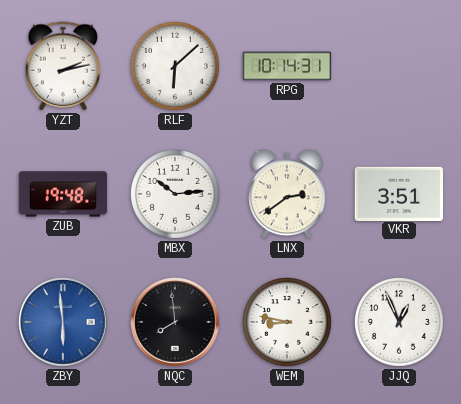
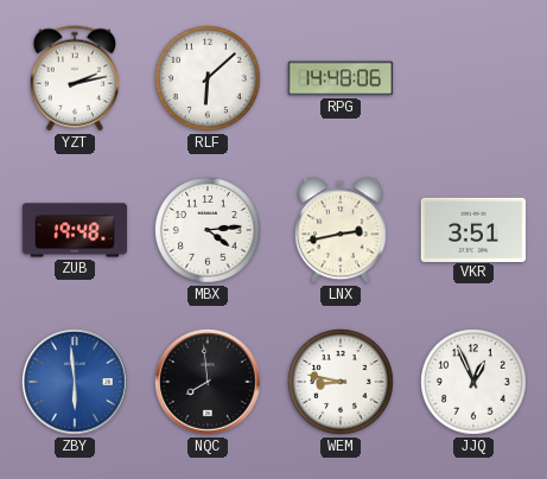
RPG: 10:14 -> 14:48 (341, 78)
MBX: 10:14 -> 4:14 (209, 231)
LNX: 2:39 -> 2:43 (341, 230)
